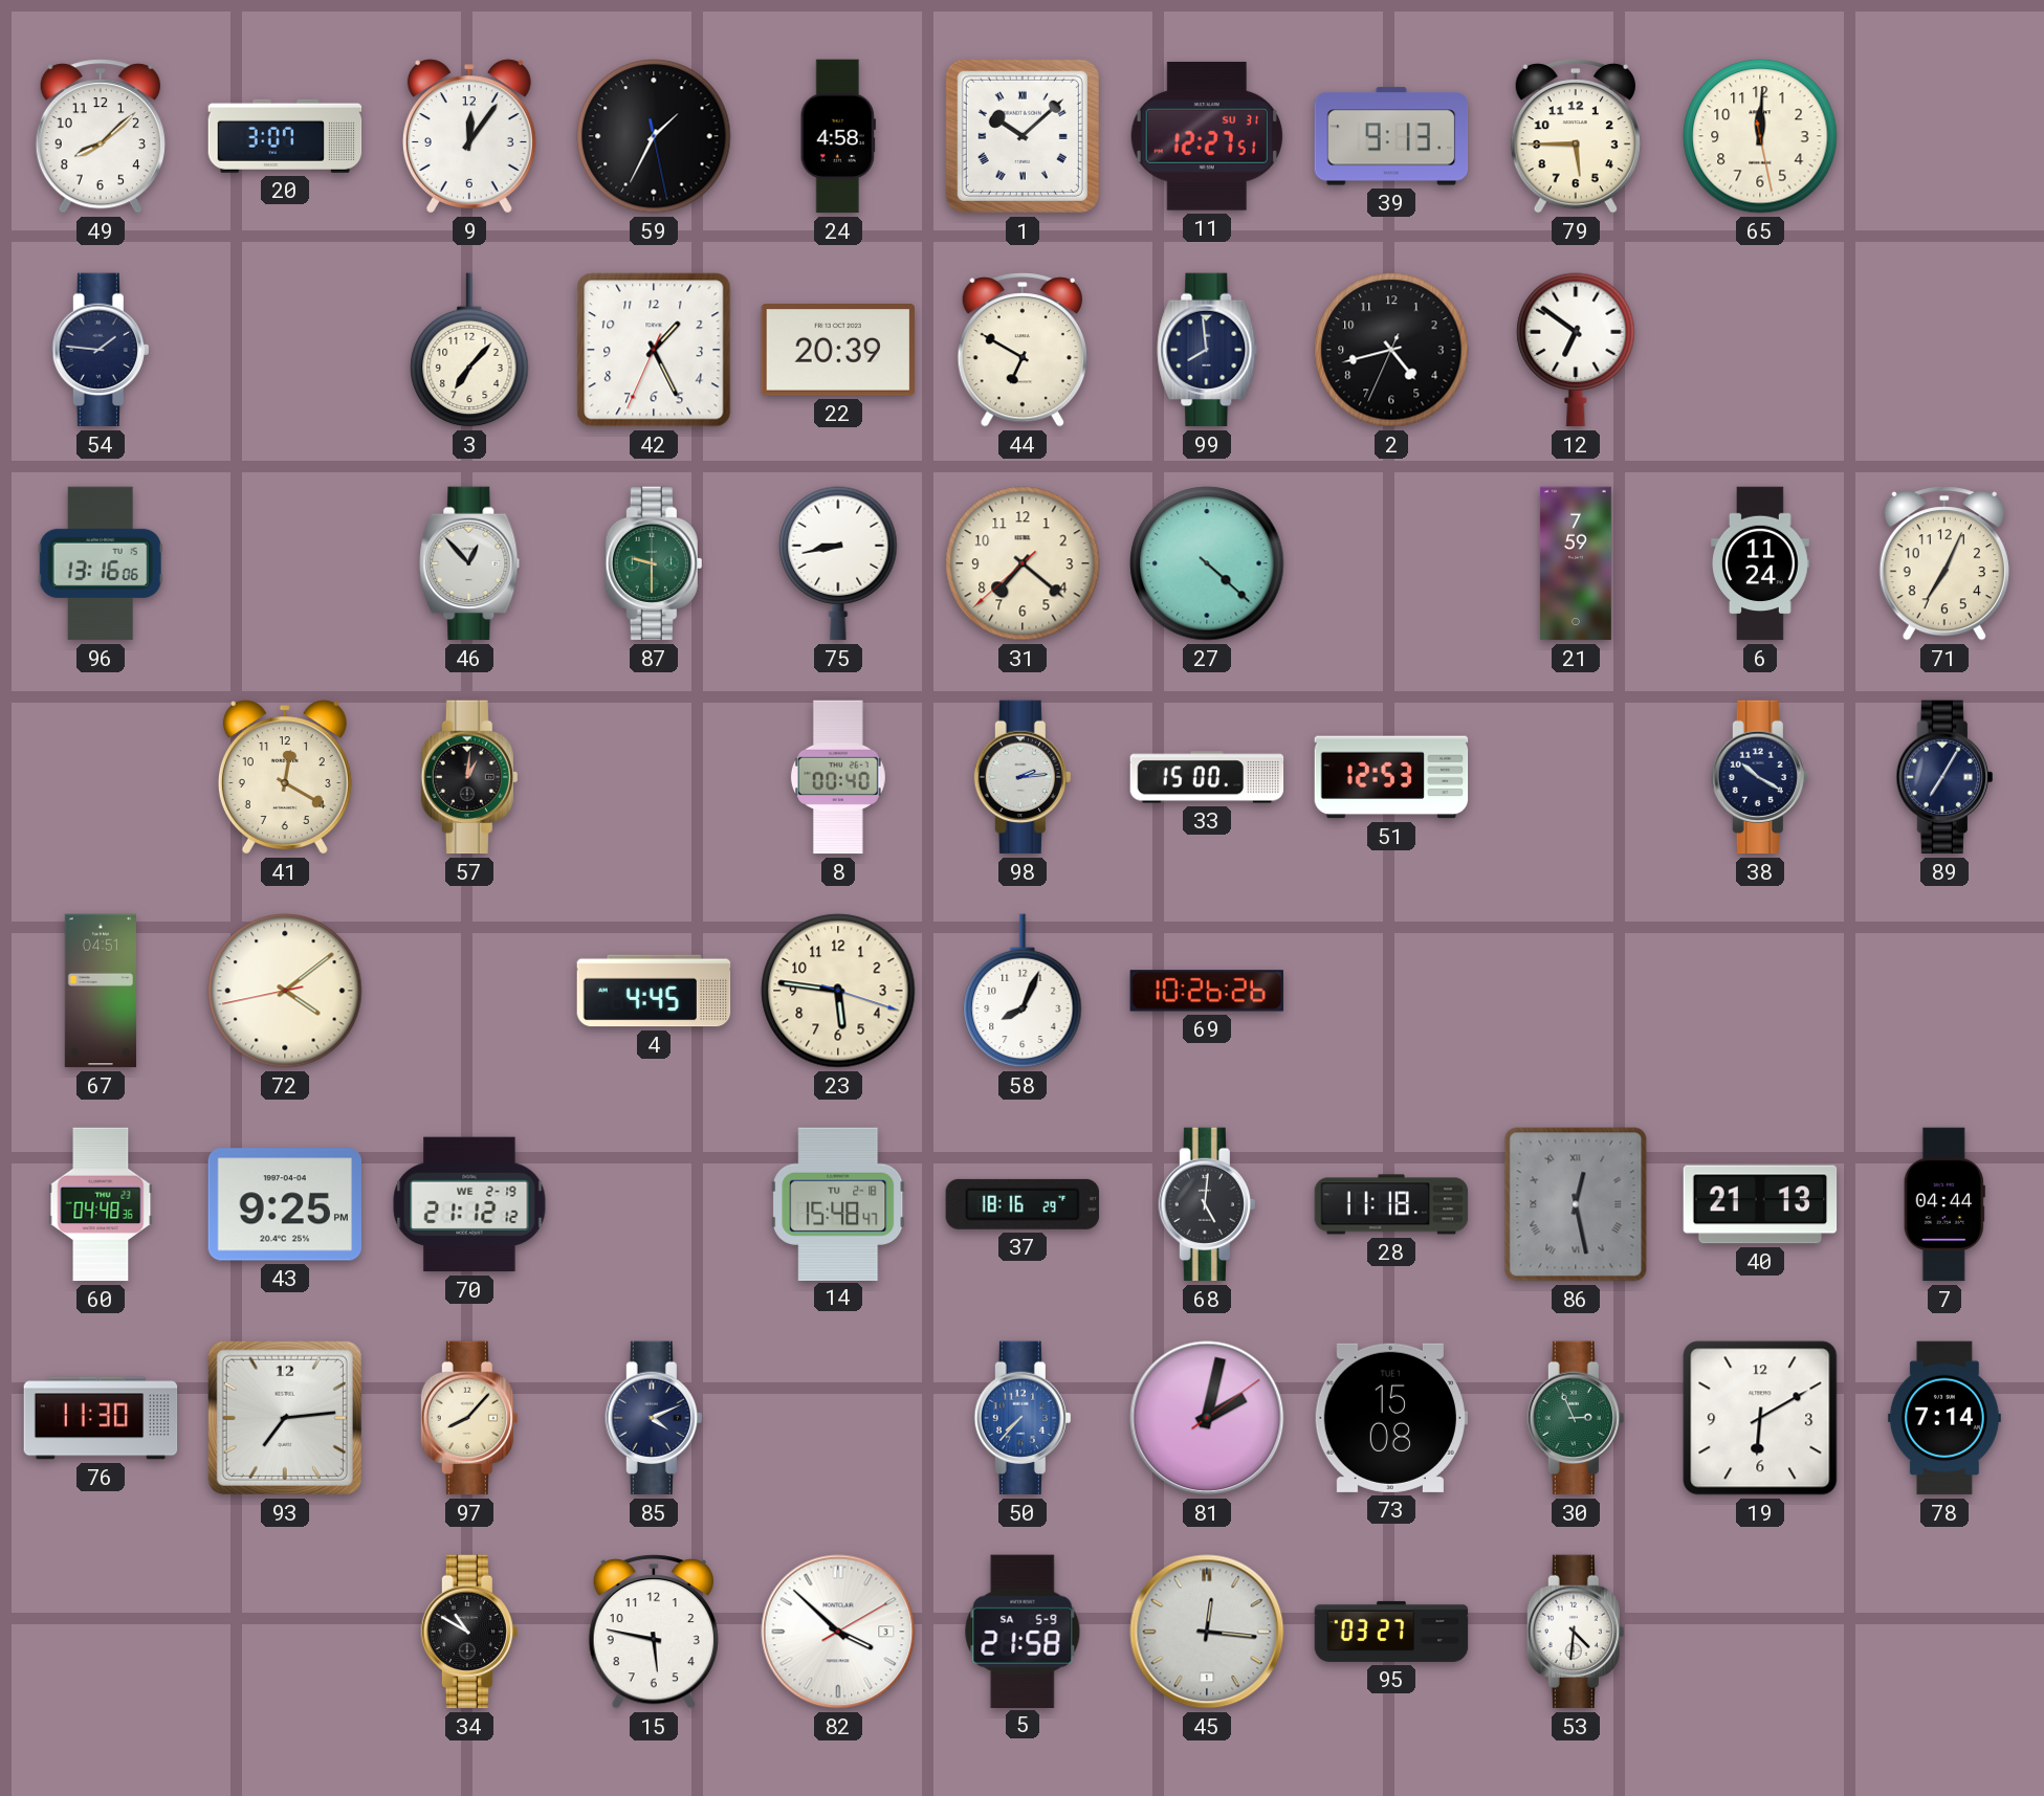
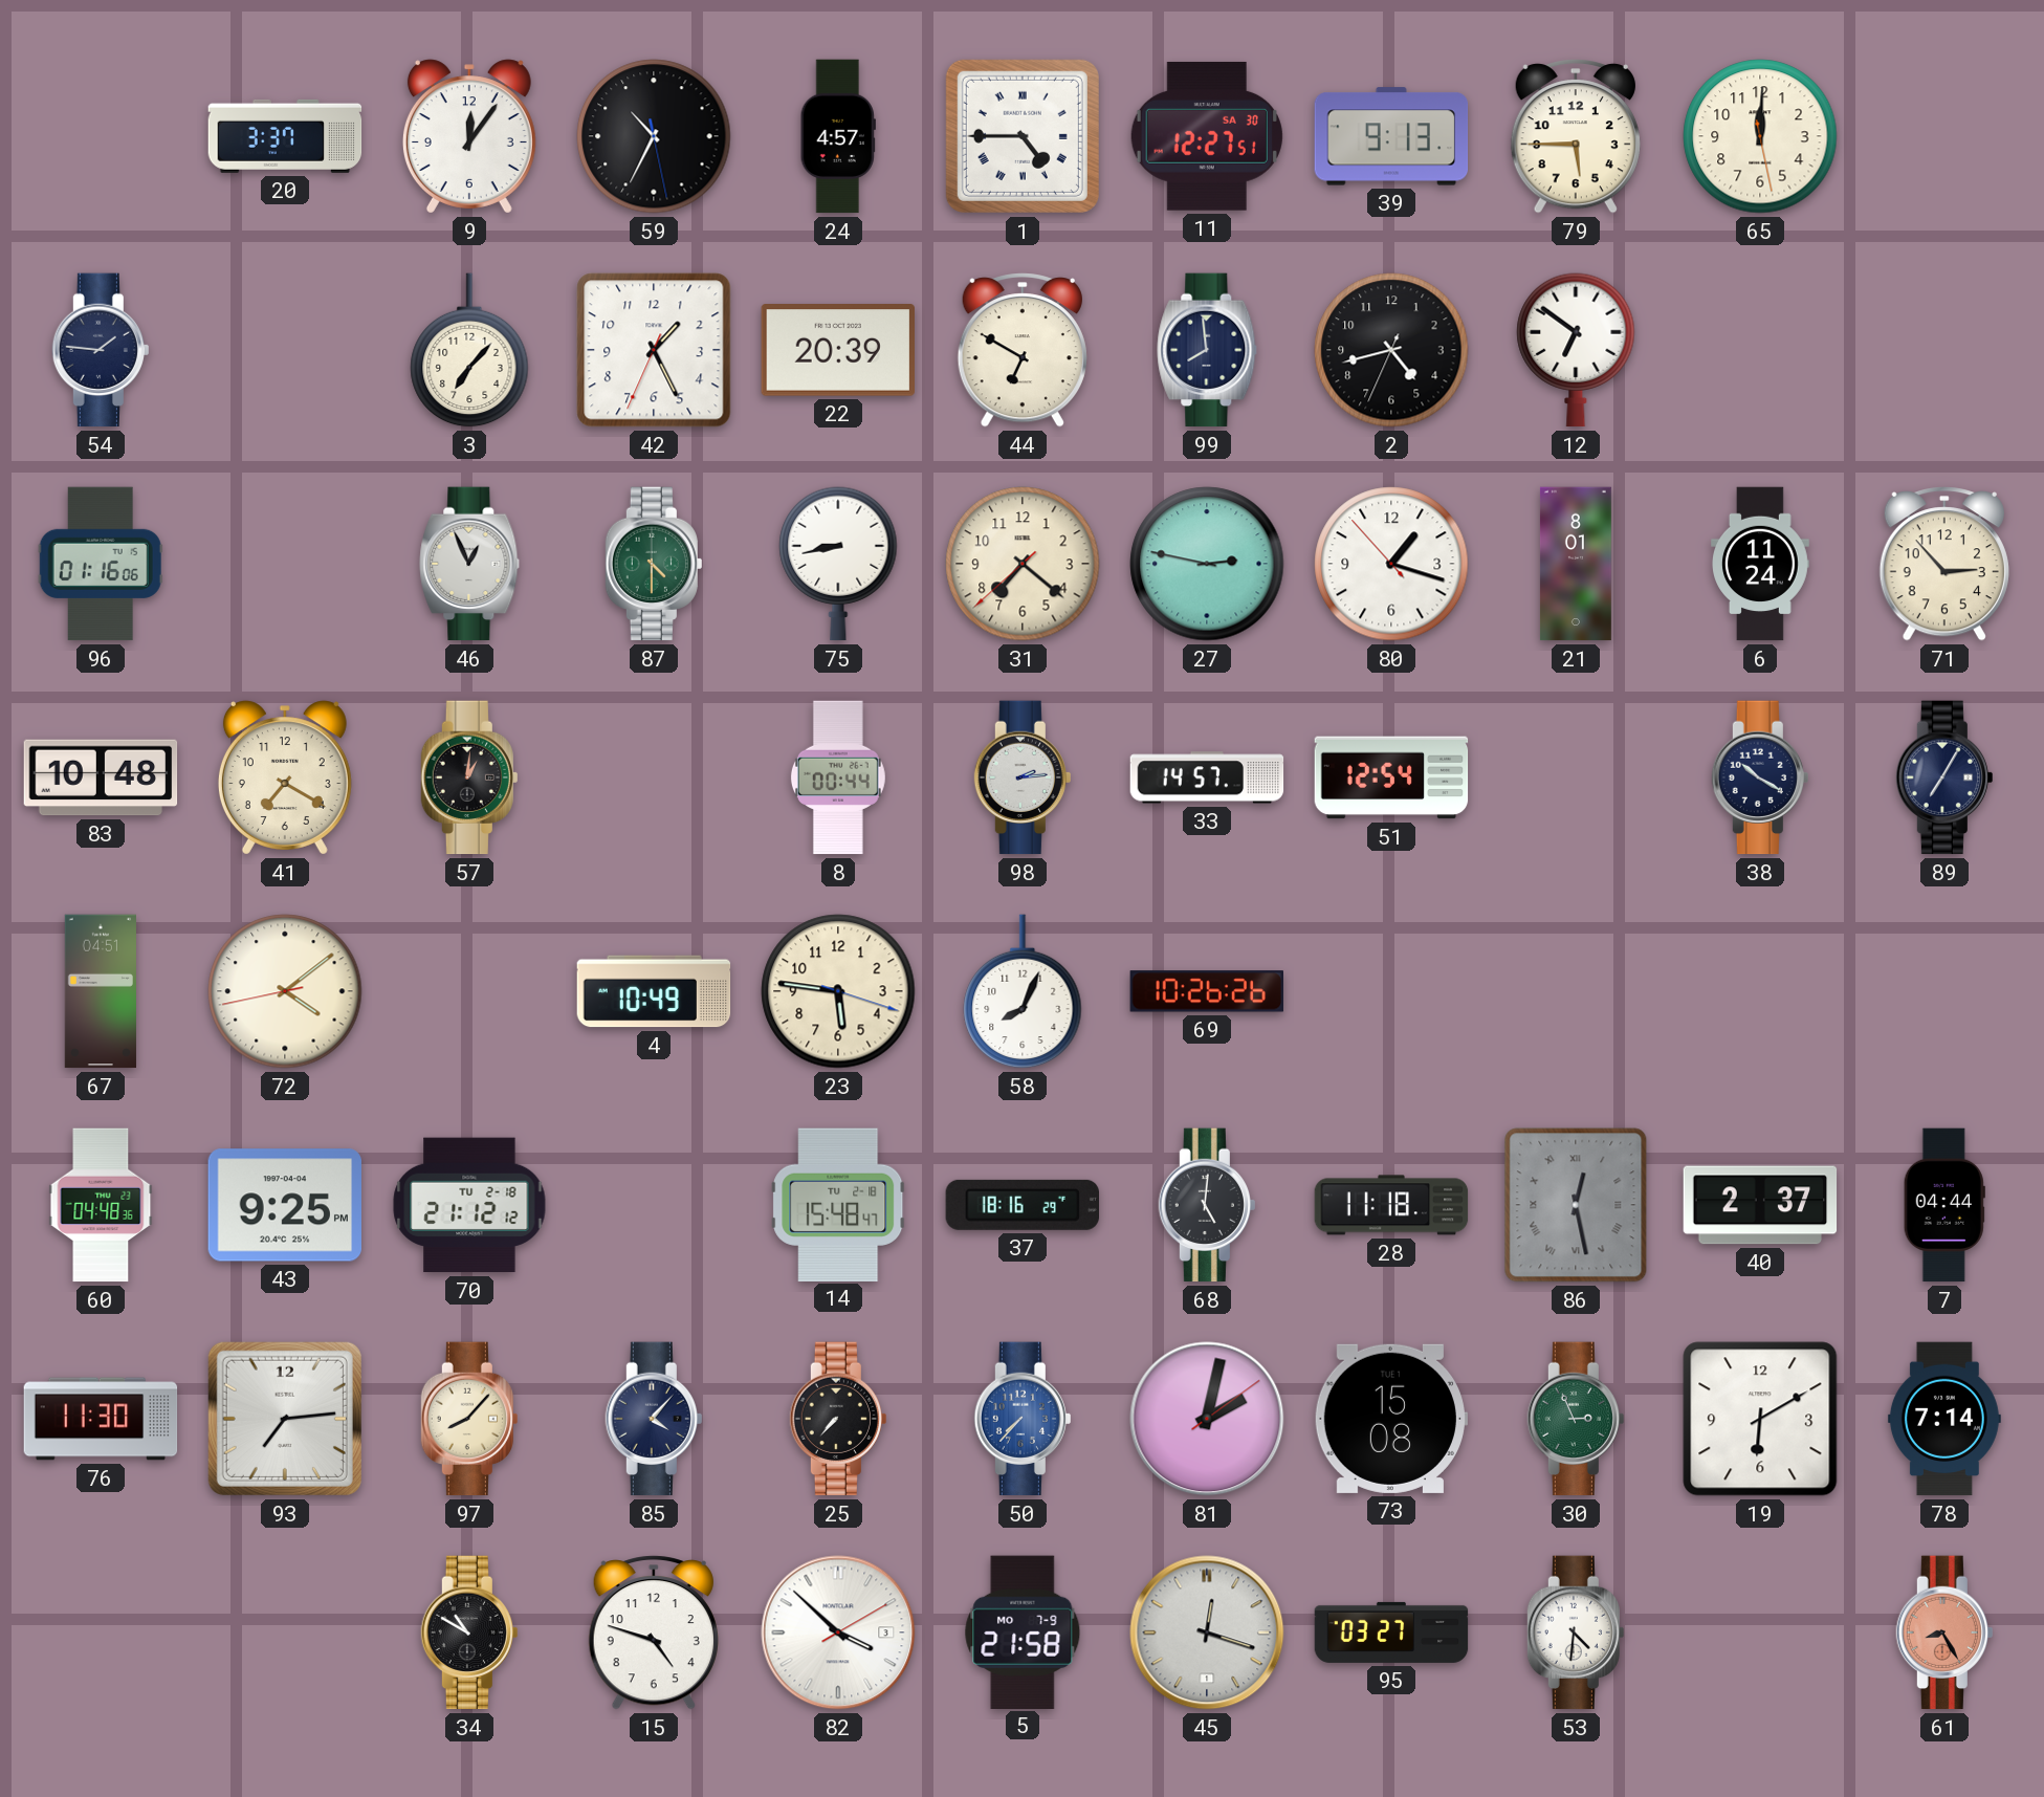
49: 8:08 -> none (101, 136)
20: 3:07 -> 3:37 (285, 136)
59: 1:34 -> 10:34 (654, 136)
24: 4:58 -> 4:57 (838, 136)
1: 10:08 -> 4:45 (1023, 136)
11 date: SU 31 -> SA 30 (1207, 136)
96: 13:16 -> 01:16 (101, 564)
46: 12:53 -> 12:56 (469, 564)
87: 9:30 -> 4:30 (654, 564)
27: 4:22 -> 2:47 (1207, 564)
80: none -> 1:17 (1391, 564)
21: 7:59 -> 8:01 (1576, 564)
71: 7:04 -> 2:53 (1944, 564)
83: none -> 10:48 (101, 777)
41: 12:20 -> 7:20 (285, 777)
8: 00:40 -> 00:44 (838, 777)
33: 15:00 -> 14:57 (1207, 777)
51: 12:53 -> 12:54 (1391, 777)
4: 4:45 -> 10:49 (654, 991)
70 date: WE 2-19 -> TU 2-18 (469, 1205)
40: 21:13 -> 2:37 (1760, 1205)
85: 4:11 -> 4:07 (654, 1419)
25: none -> 7:37 (838, 1419)
15: 5:47 -> 4:48 (654, 1632)
5 date: SA 5-9 -> MO 7-9 (1023, 1631)
45: 12:16 -> 12:18 (1207, 1632)
61: none -> 8:25 (1944, 1632)
